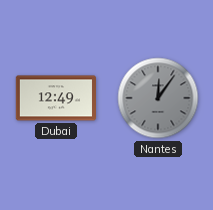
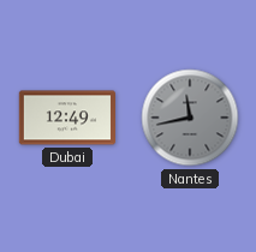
Nantes: 12:06 -> 11:43 (190, 118)
